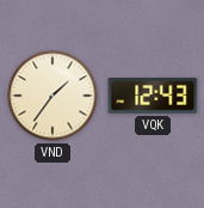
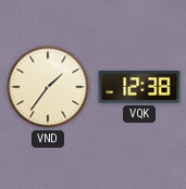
VQK: 12:43 -> 12:38 (139, 88)
